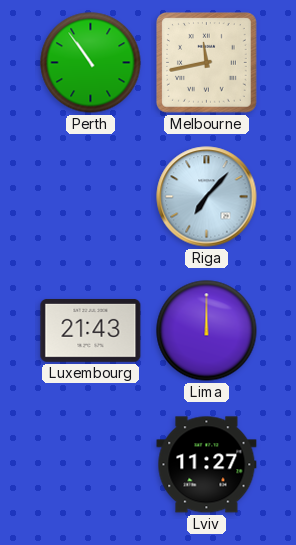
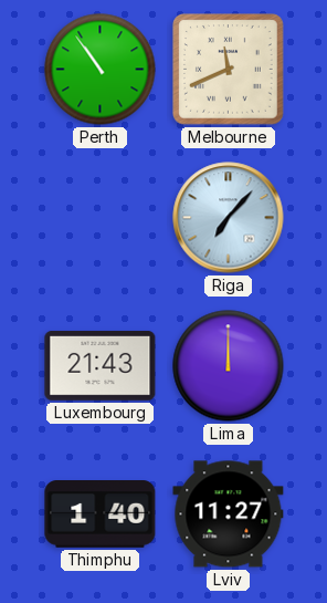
Melbourne: 11:43 -> 11:41 (229, 70)
Thimphu: none -> 1:40 (101, 514)
